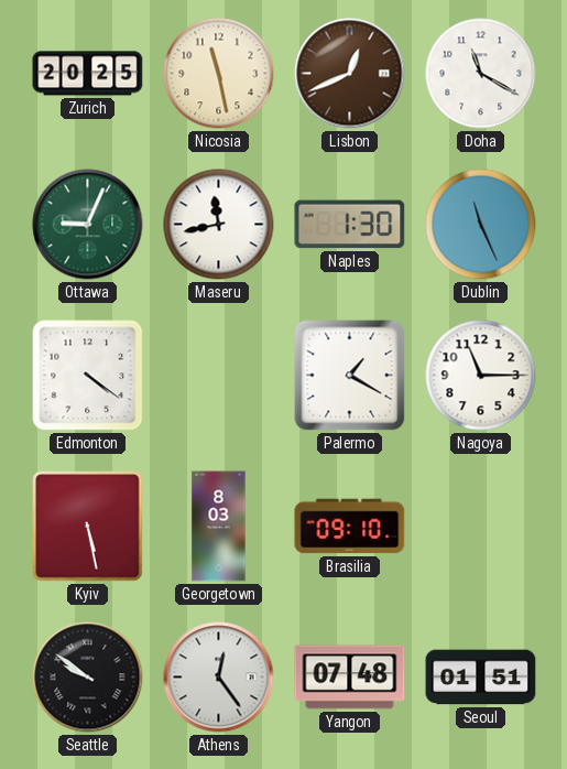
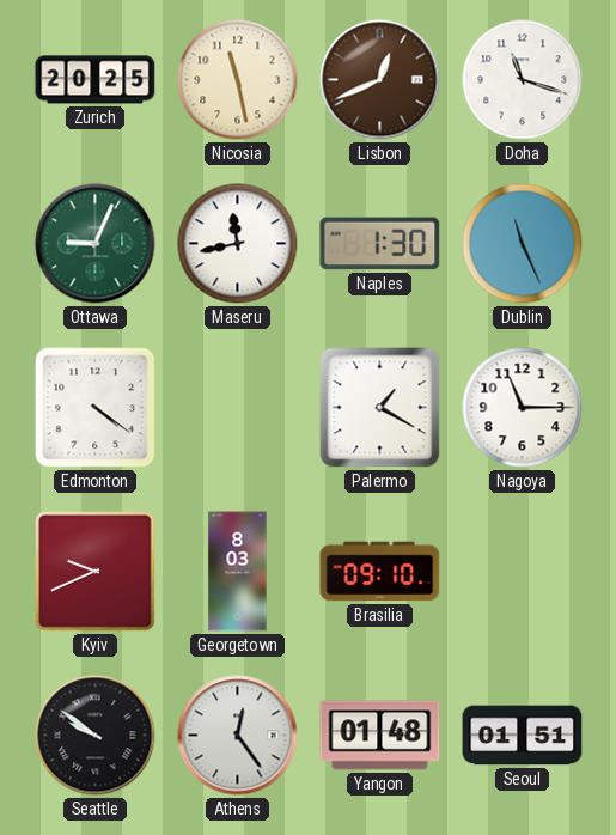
Doha: 11:20 -> 11:18 (523, 80)
Kyiv: 5:28 -> 9:41 (96, 572)
Yangon: 07:48 -> 01:48 (380, 736)
